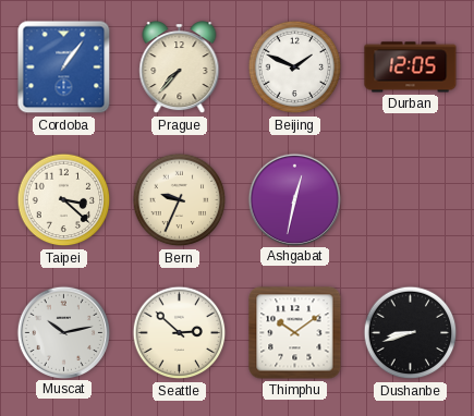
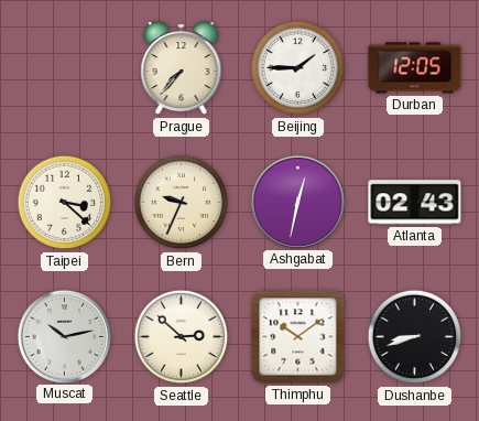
Cordoba: 1:06 -> none (64, 68)
Beijing: 1:49 -> 1:45 (298, 68)
Atlanta: none -> 02:43 (415, 203)
